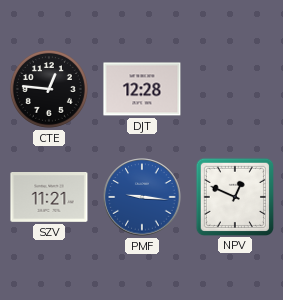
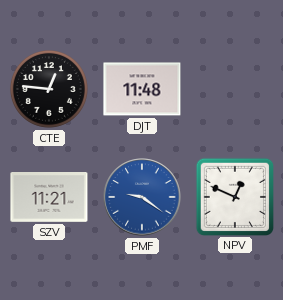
DJT: 12:28 -> 11:48 (142, 89)
PMF: 9:16 -> 9:21 (142, 197)
